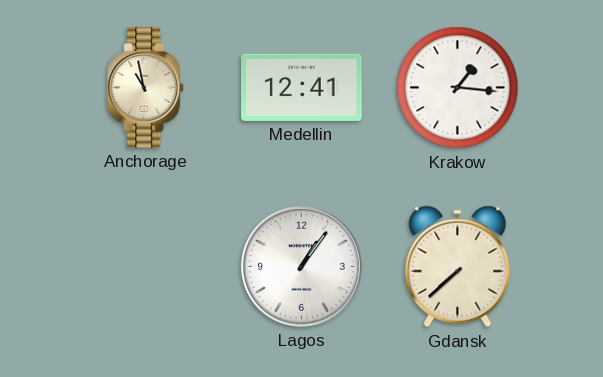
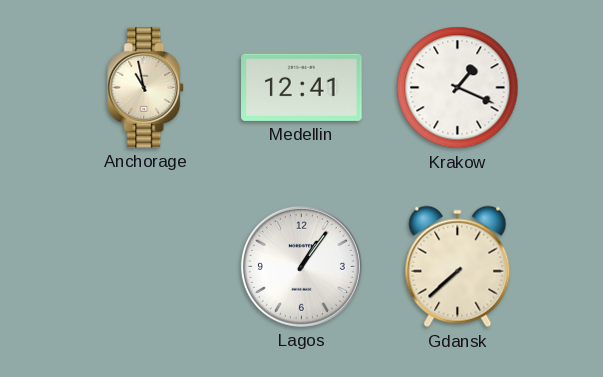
Krakow: 1:16 -> 1:19 (458, 88)
